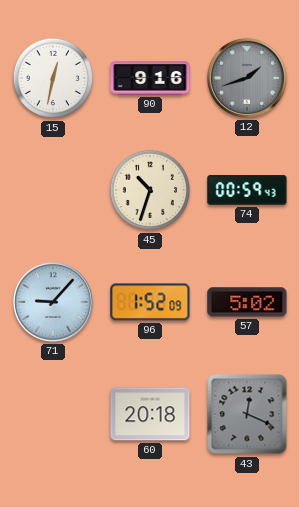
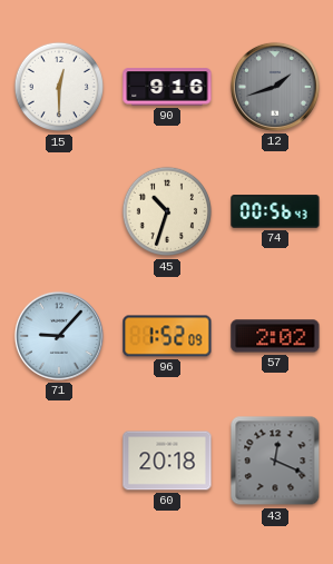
15: 12:32 -> 12:30 (59, 87)
74: 00:59 -> 00:56 (275, 211)
57: 5:02 -> 2:02 (275, 336)
